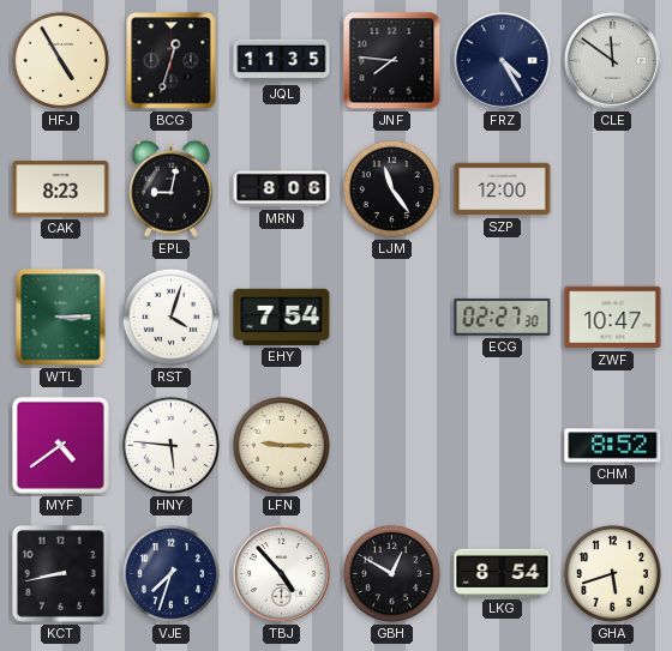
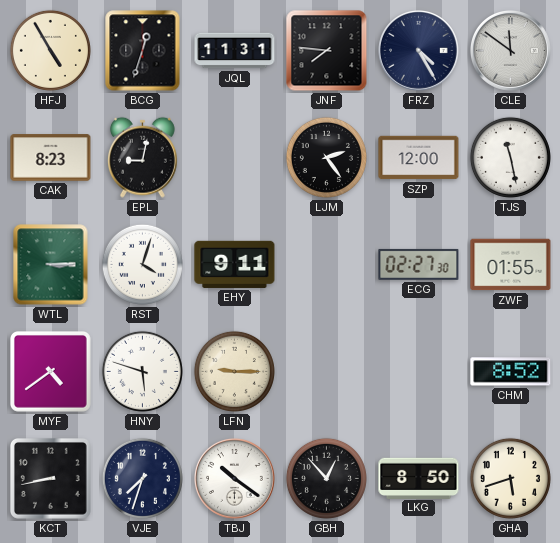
JQL: 11:35 -> 11:31 (235, 51)
MRN: 8:06 -> none (282, 189)
LJM: 11:24 -> 2:24 (326, 157)
TJS: none -> 11:28 (510, 157)
EHY: 7:54 -> 9:11 (235, 264)
ZWF: 10:47 -> 01:55 (511, 265)
HNY: 5:46 -> 5:48 (142, 371)
TBJ: 4:53 -> 10:21 (234, 478)
GBH: 12:50 -> 12:53 (326, 478)
LKG: 8:54 -> 8:50 (419, 478)
